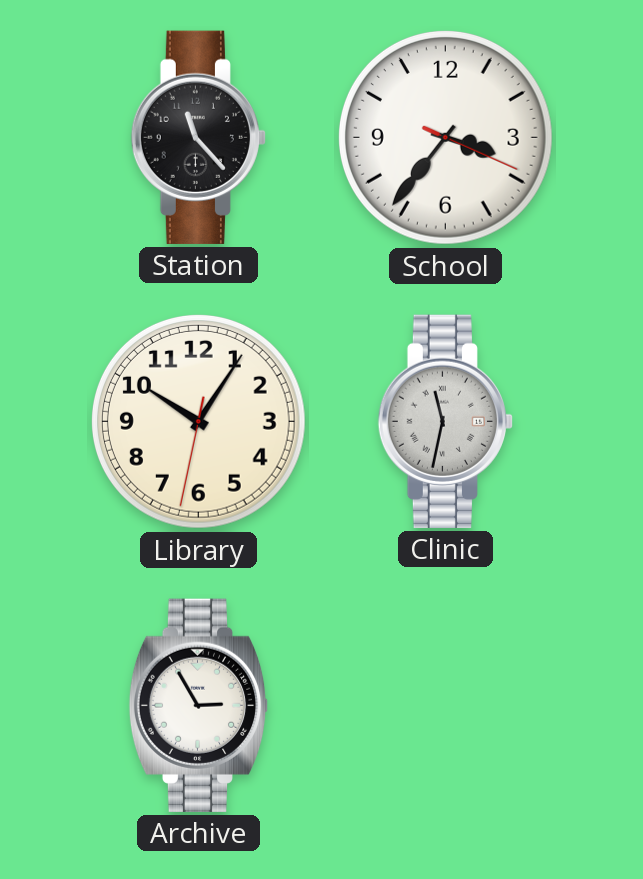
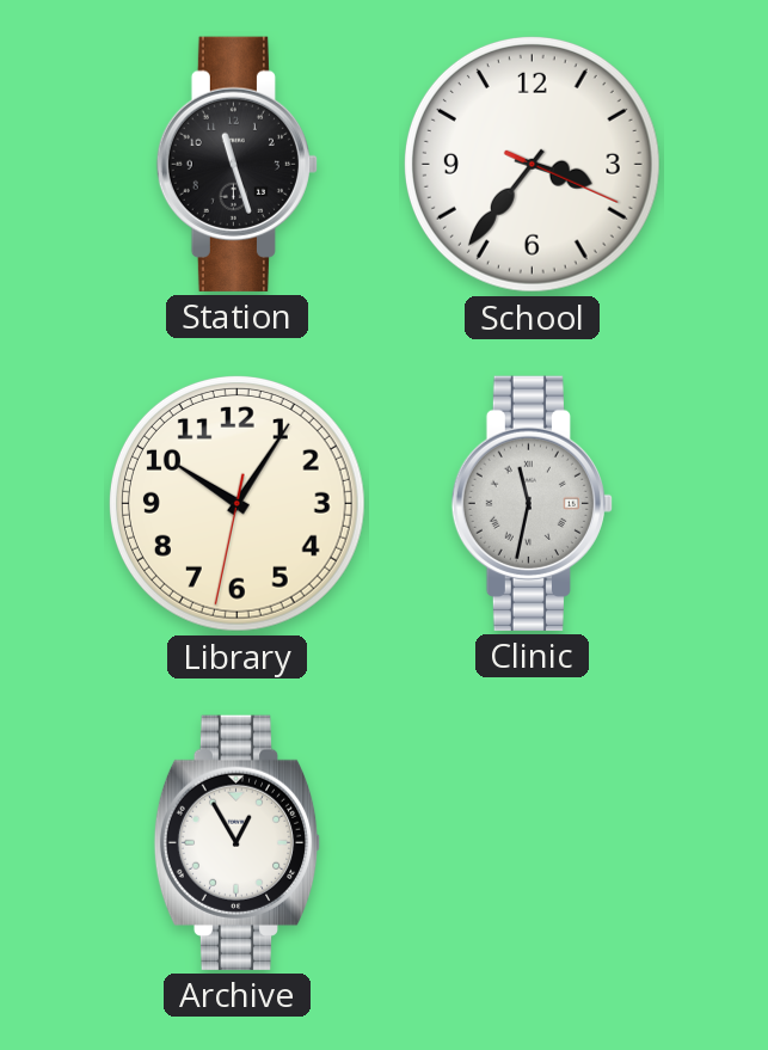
Station: 11:23 -> 11:27 (236, 164)
Archive: 2:55 -> 12:55 (238, 842)
